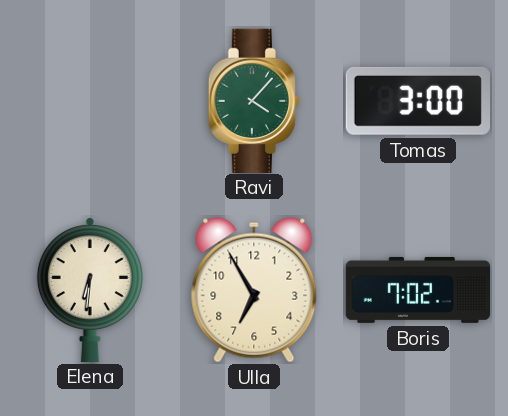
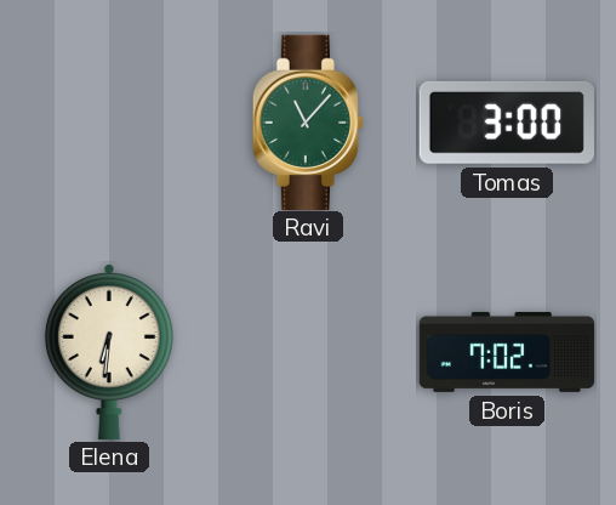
Ravi: 4:07 -> 11:07 (308, 121)
Ulla: 6:55 -> none (254, 290)
